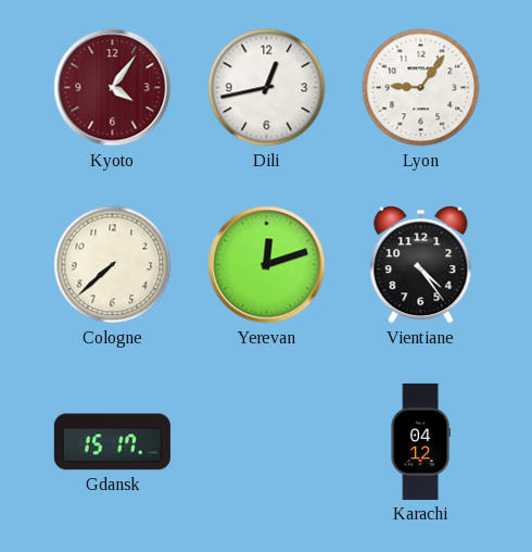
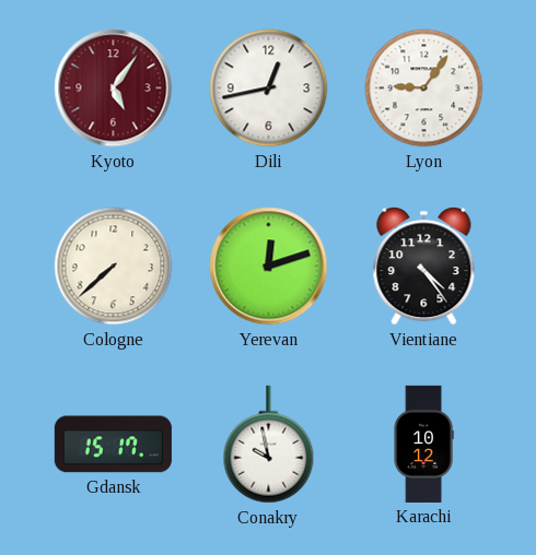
Kyoto: 4:06 -> 5:06 (114, 88)
Conakry: none -> 9:58 (269, 445)
Karachi: 04:12 -> 10:12 (423, 444)
